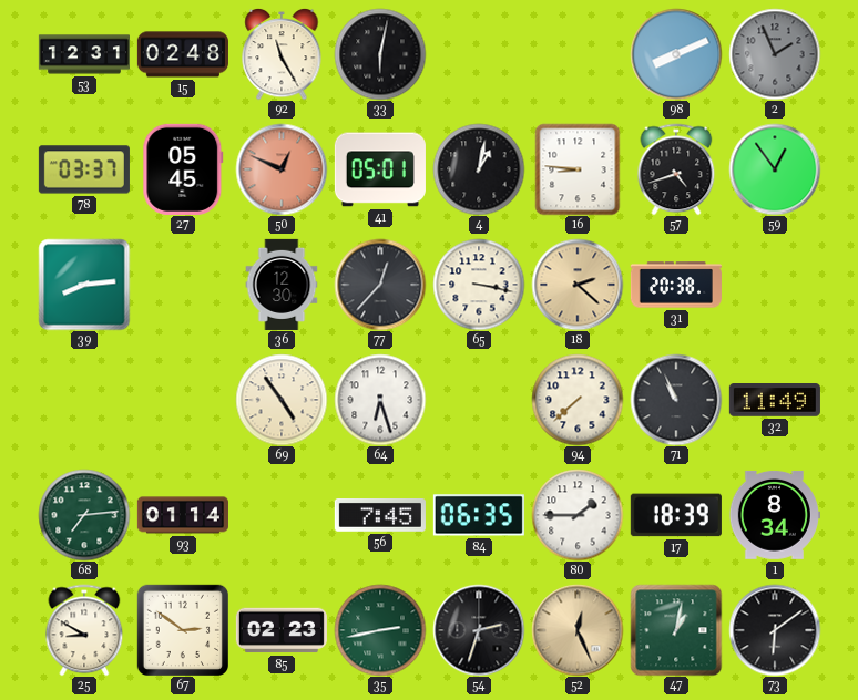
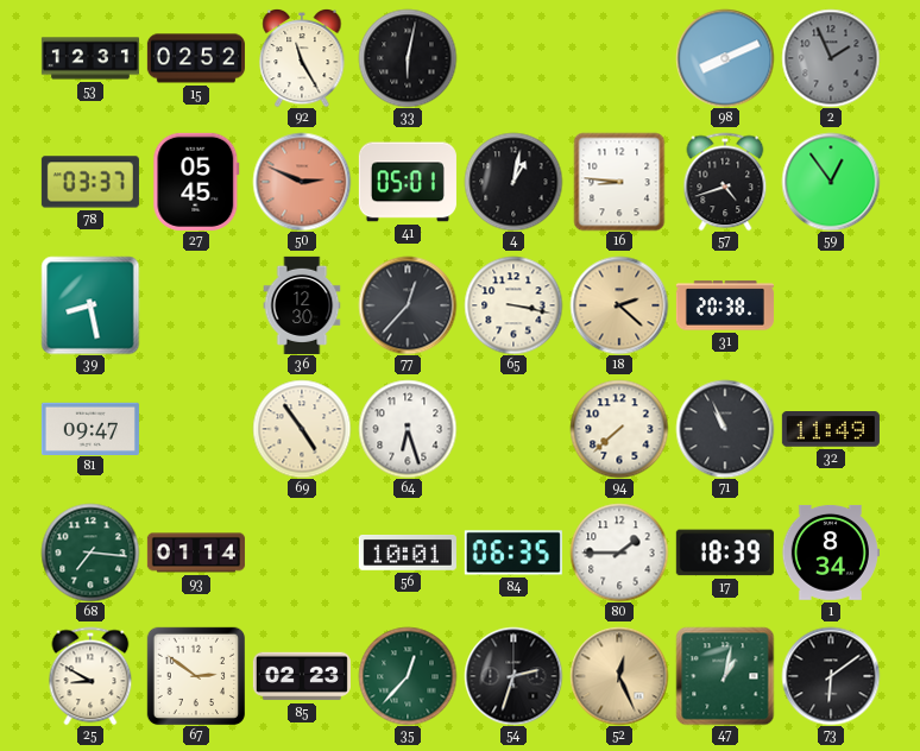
15: 02:48 -> 02:52 (196, 58)
50: 12:49 -> 2:49 (302, 182)
39: 8:14 -> 8:28 (90, 305)
81: none -> 09:47 (90, 428)
68: 7:14 -> 7:16 (90, 553)
56: 7:45 -> 10:01 (408, 554)
35: 2:43 -> 12:37 (408, 676)
